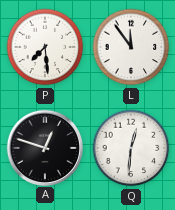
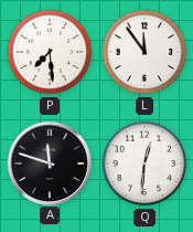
A: 12:48 -> 11:48 (49, 162)
